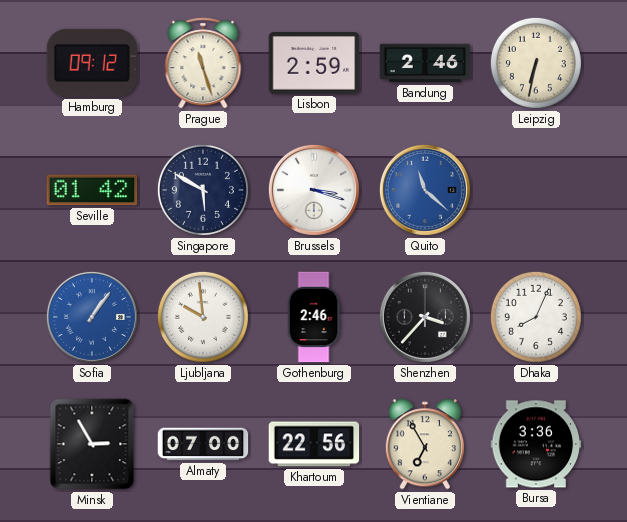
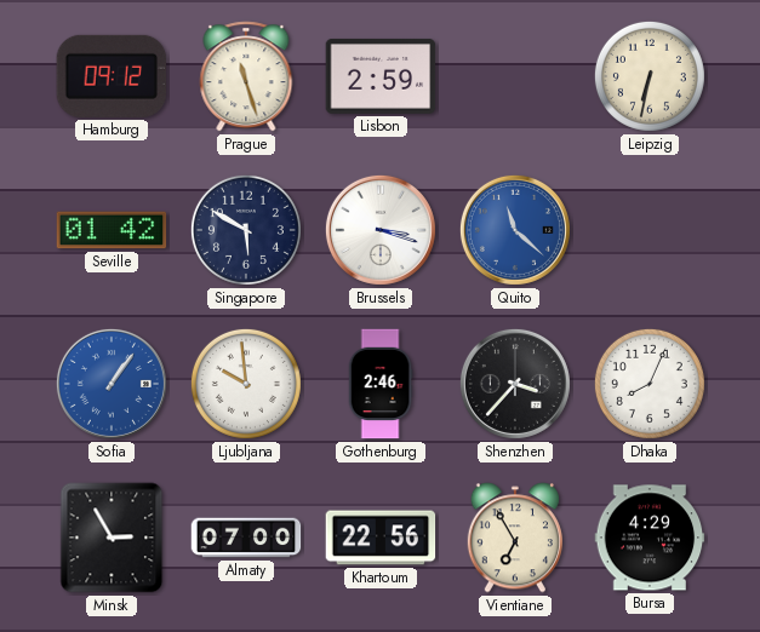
Bandung: 2:46 -> none (425, 63)
Bursa: 3:36 -> 4:29 (650, 538)
